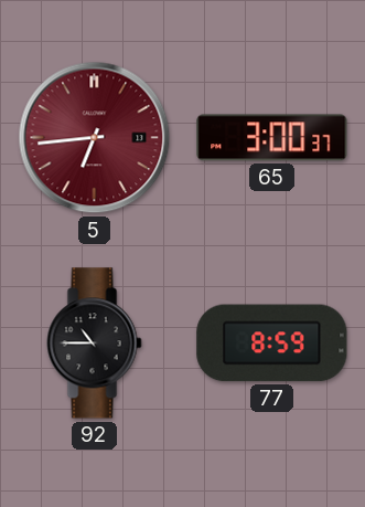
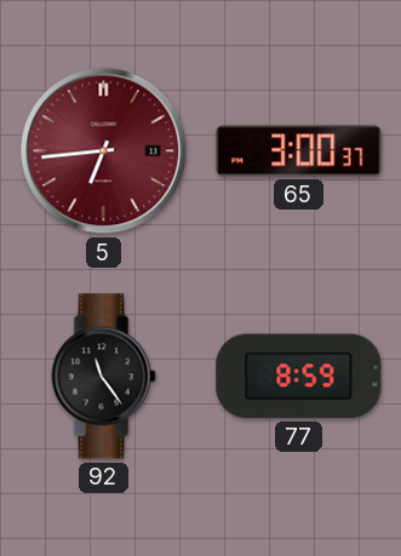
92: 10:45 -> 11:24 (104, 377)
